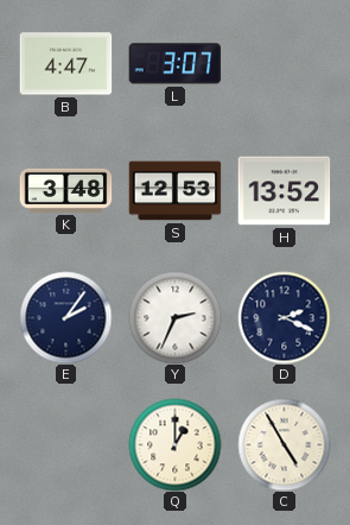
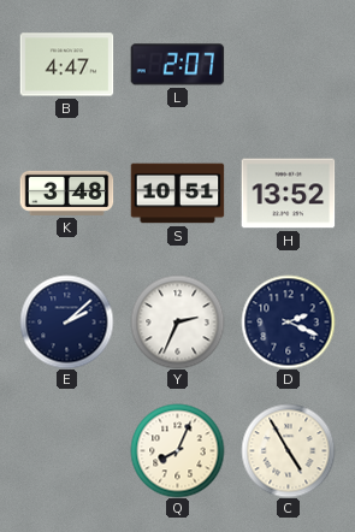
L: 3:07 -> 2:07 (177, 65)
S: 12:53 -> 10:51 (177, 194)
E: 2:06 -> 2:08 (66, 321)
Q: 1:00 -> 8:04 (177, 450)
